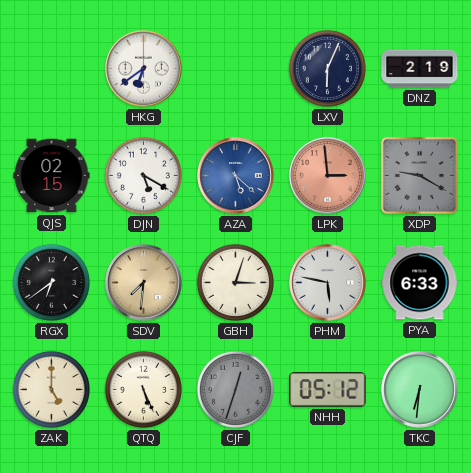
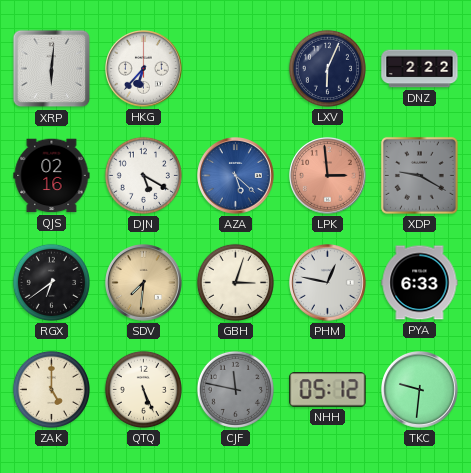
XRP: none -> 6:01 (52, 69)
HKG: 6:39 -> 6:37 (144, 69)
DNZ: 2:19 -> 2:22 (420, 69)
QJS: 02:15 -> 02:16 (52, 176)
PHM: 5:47 -> 12:47 (328, 283)
CJF: 12:33 -> 11:47 (235, 389)
TKC: 6:31 -> 9:31 (420, 390)
